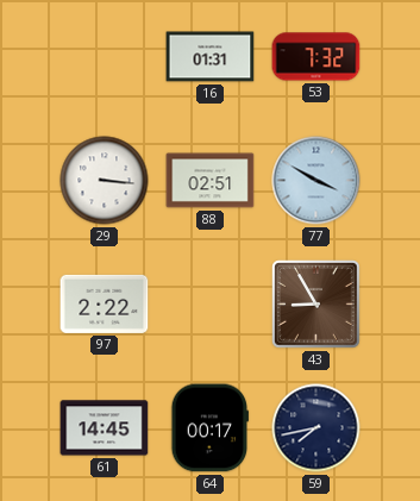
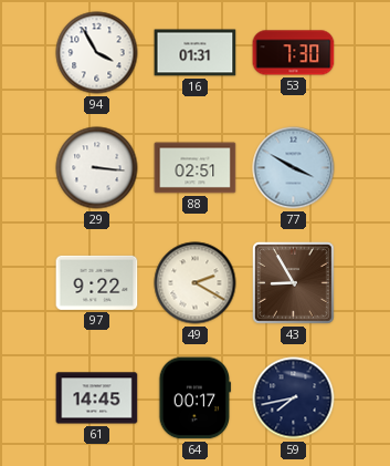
94: none -> 3:55 (97, 53)
53: 7:32 -> 7:30 (294, 53)
97: 2:22 -> 9:22 (97, 282)
49: none -> 2:20 (196, 283)
